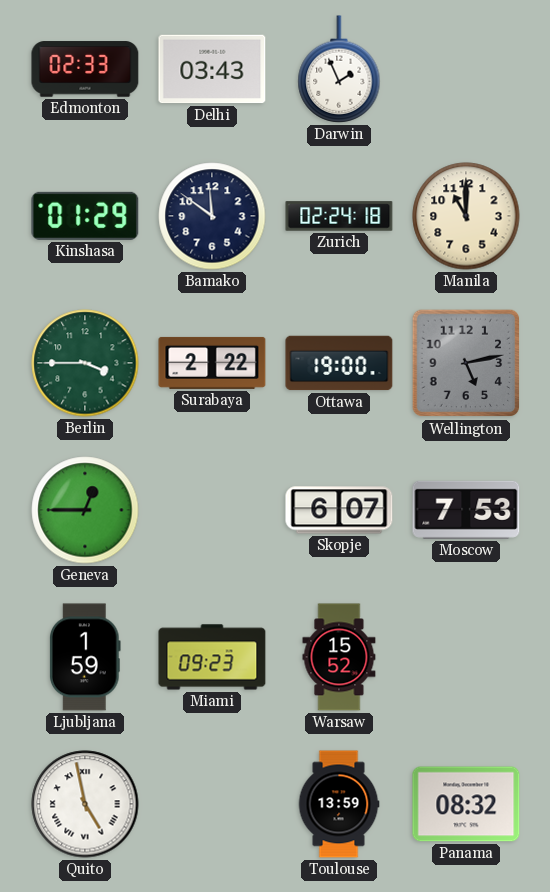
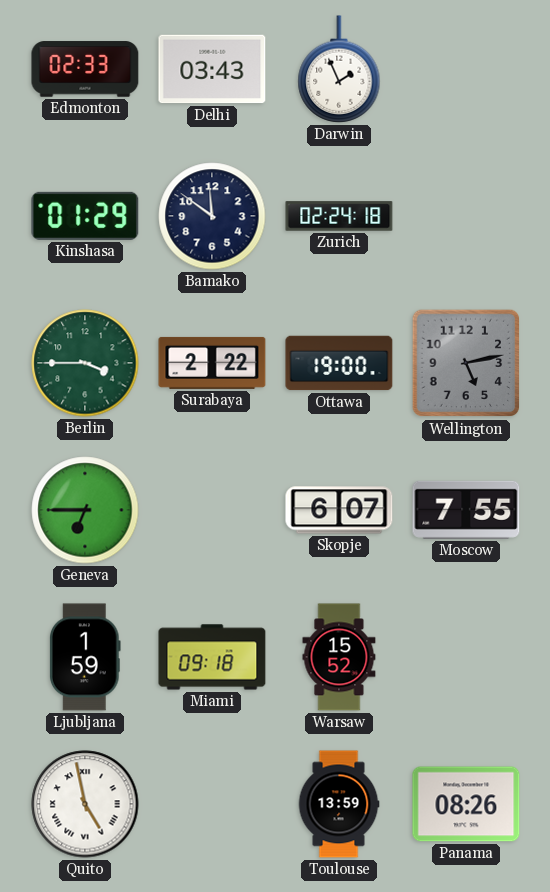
Manila: 11:00 -> none (466, 216)
Geneva: 12:45 -> 6:45 (85, 510)
Moscow: 7:53 -> 7:55 (466, 510)
Miami: 09:23 -> 09:18 (212, 657)
Panama: 08:32 -> 08:26 (466, 804)
